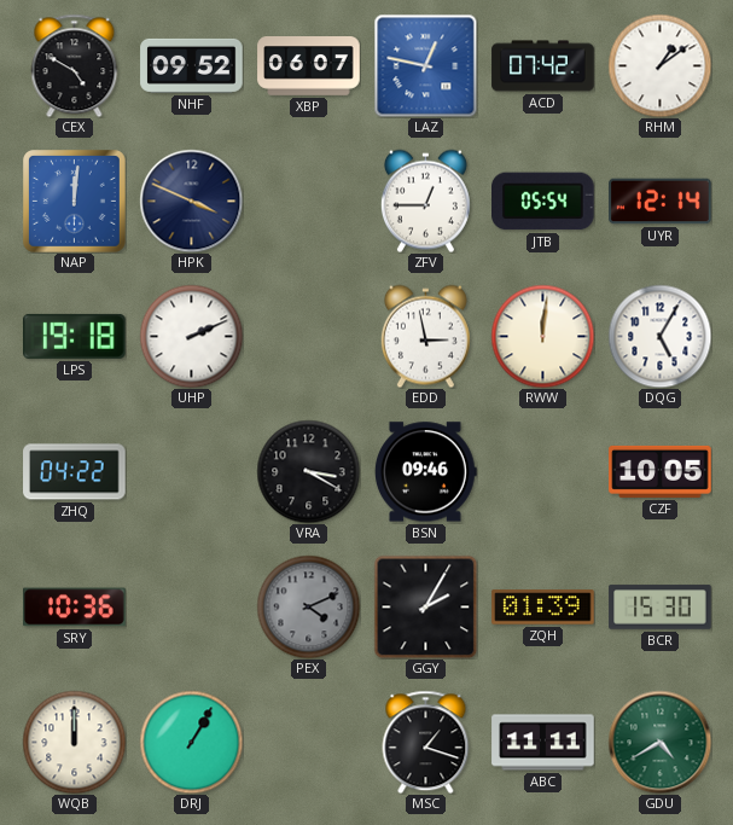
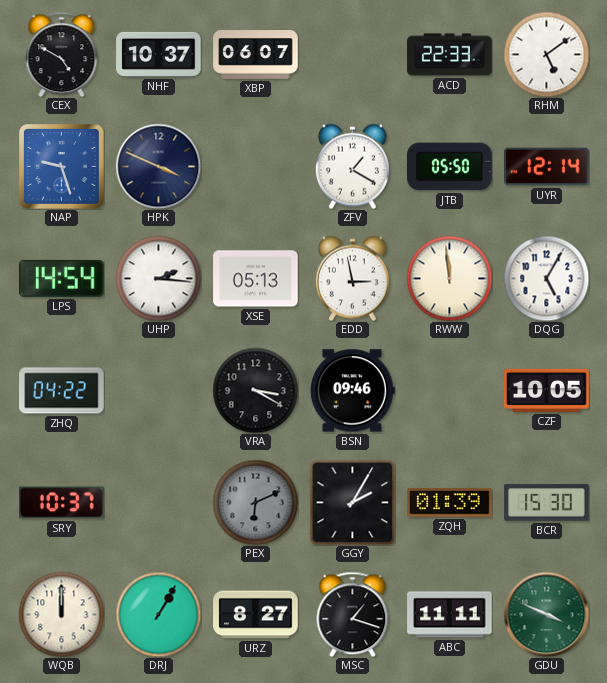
NHF: 09:52 -> 10:37 (159, 54)
LAZ: 12:47 -> none (425, 65)
ACD: 07:42 -> 22:33 (450, 55)
RHM: 1:09 -> 5:09 (546, 54)
NAP: 12:01 -> 9:27 (62, 167)
ZFV: 12:45 -> 1:20 (352, 166)
JTB: 05:54 -> 05:50 (450, 167)
LPS: 19:18 -> 14:54 (62, 278)
UHP: 2:11 -> 2:16 (158, 278)
XSE: none -> 05:13 (256, 279)
RWW: 12:01 -> 11:59 (449, 278)
SRY: 10:36 -> 10:37 (62, 503)
PEX: 4:11 -> 6:11 (255, 502)
URZ: none -> 8:27 (256, 615)
GDU: 4:40 -> 3:49 (546, 614)
